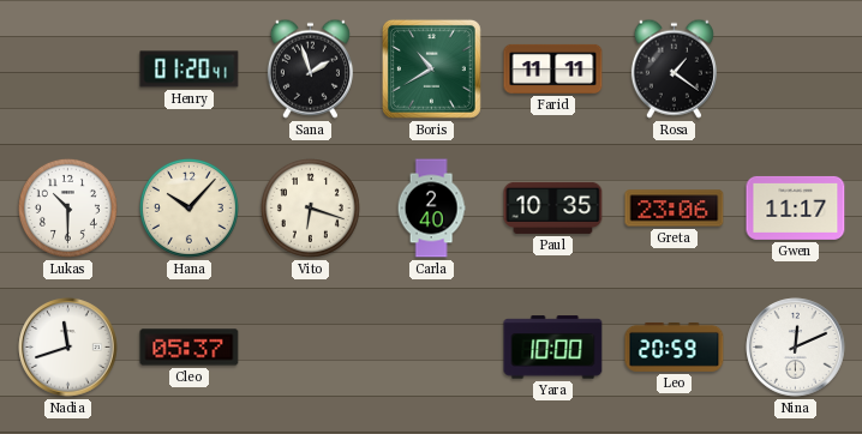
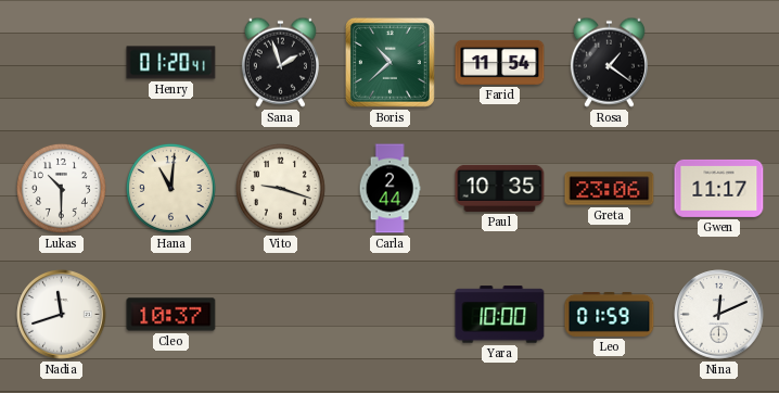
Boris: 10:40 -> 10:38 (389, 62)
Farid: 11:11 -> 11:54 (500, 62)
Hana: 10:07 -> 11:01 (170, 188)
Vito: 6:18 -> 9:18 (280, 188)
Carla: 2:40 -> 2:44 (389, 189)
Cleo: 05:37 -> 10:37 (171, 315)
Leo: 20:59 -> 01:59 (610, 314)
